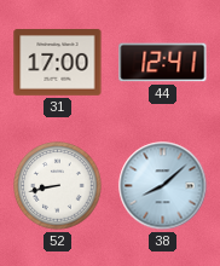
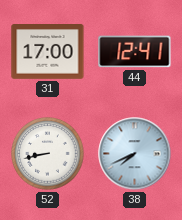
38: 8:08 -> 7:41 (135, 154)
